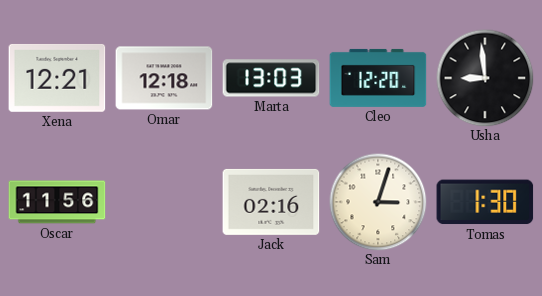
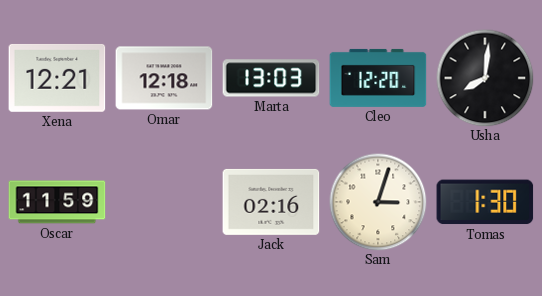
Usha: 8:59 -> 8:01 (485, 78)
Oscar: 11:56 -> 11:59 (57, 202)
